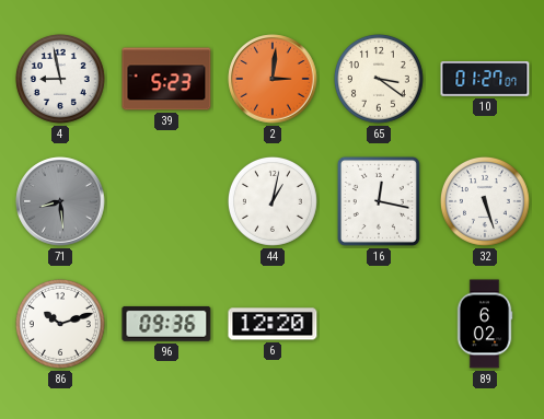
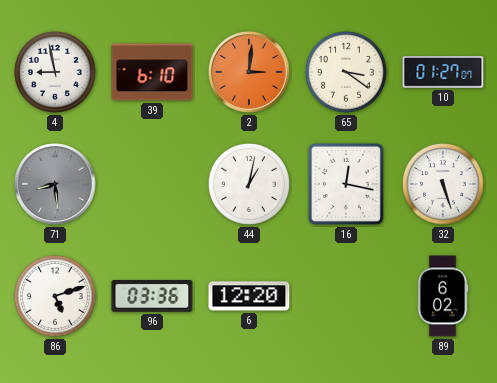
39: 5:23 -> 6:10 (152, 72)
86: 10:12 -> 5:12 (55, 296)
96: 09:36 -> 03:36 (152, 296)
